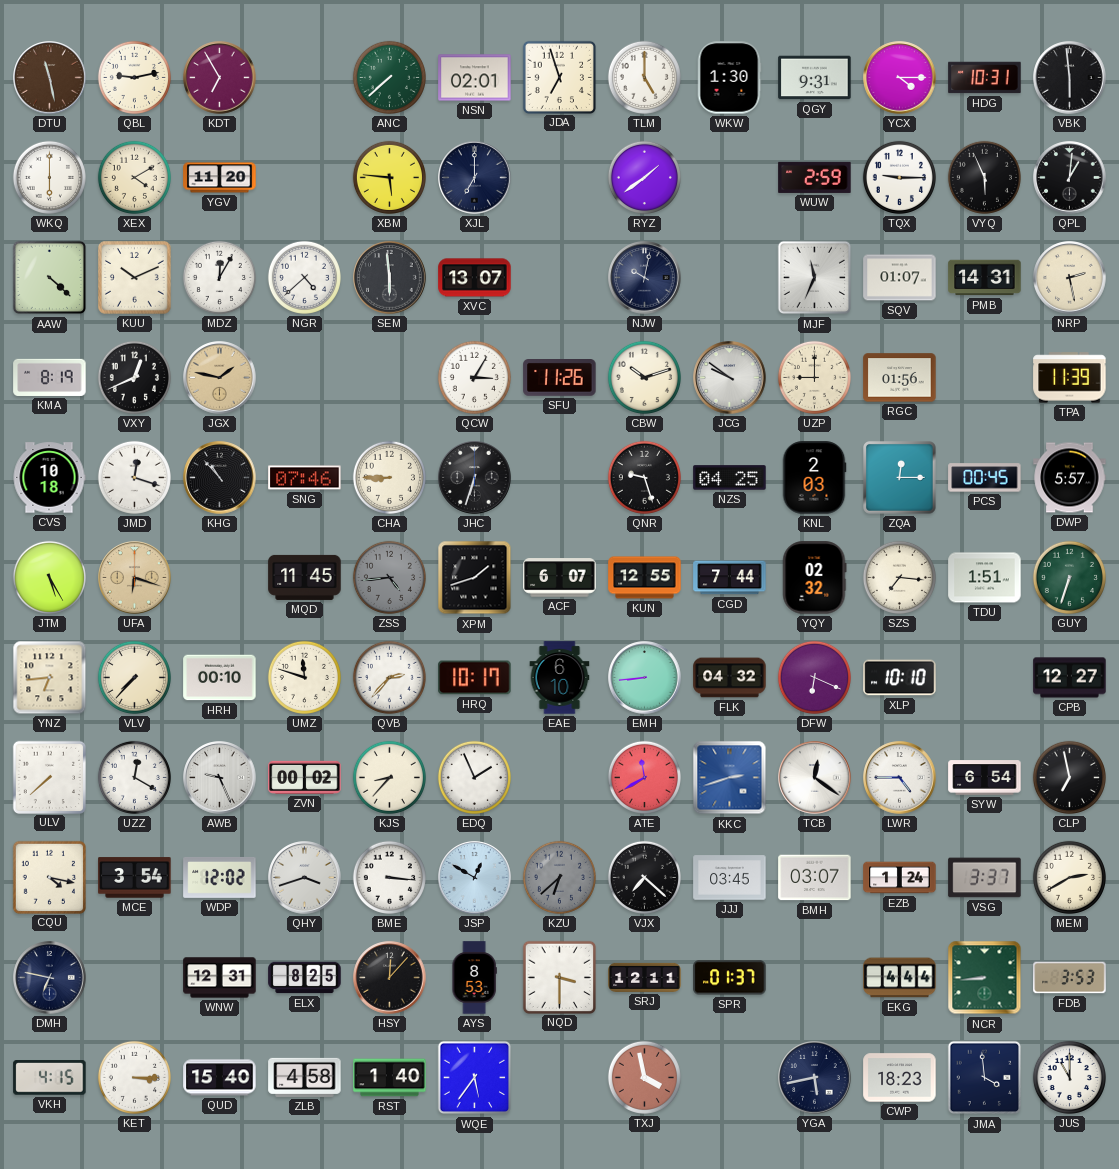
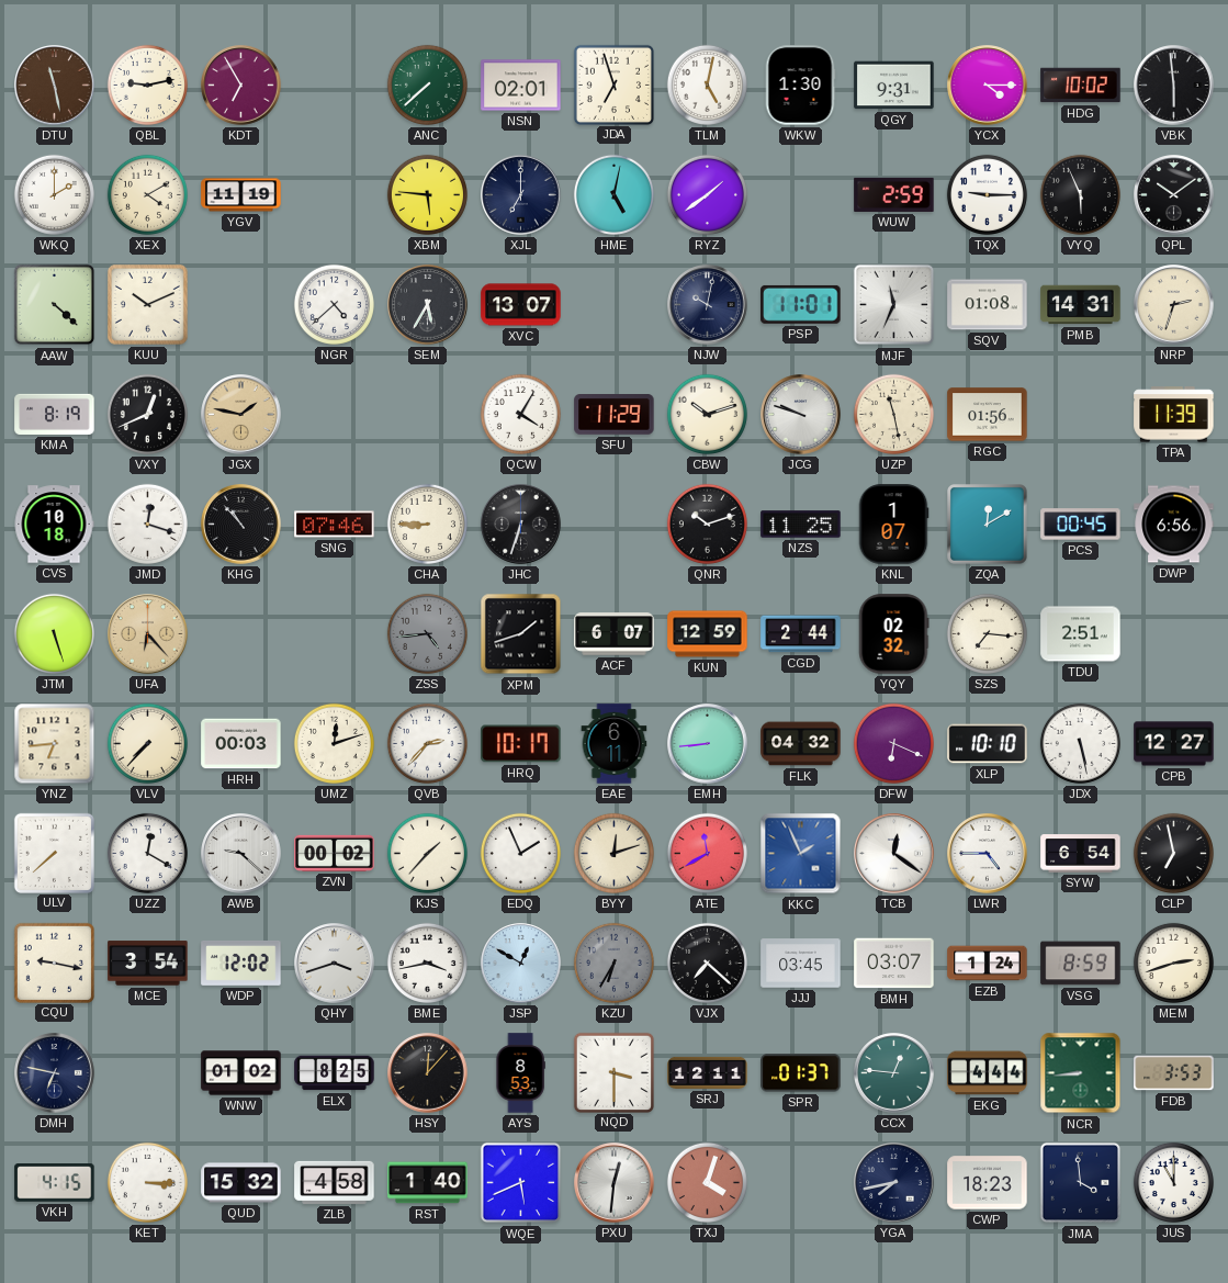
TLM: 5:00 -> 5:02 (707, 85)
HDG: 10:31 -> 10:02 (1081, 86)
WKQ: 6:00 -> 2:00 (54, 194)
YGV: 11:20 -> 11:19 (241, 195)
HME: none -> 5:02 (613, 194)
QPL: 1:01 -> 10:09 (1174, 195)
MDZ: 12:05 -> none (219, 277)
SEM: 5:59 -> 5:35 (428, 305)
PSP: none -> 11:01 (801, 304)
SQV: 01:07 -> 01:08 (988, 305)
NRP: 2:28 -> 2:33 (1174, 305)
QCW: 3:05 -> 4:05 (520, 414)
SFU: 11:26 -> 11:29 (615, 415)
JCG: 9:51 -> 9:48 (801, 415)
UZP: 9:00 -> 11:28 (893, 414)
QNR: 9:27 -> 10:12 (707, 524)
NZS: 04:25 -> 11:25 (801, 525)
KNL: 2:03 -> 1:07 (893, 525)
ZQA: 12:15 -> 12:10 (988, 525)
DWP: 5:57 -> 6:56 (1174, 525)
JTM: 5:25 -> 5:27 (54, 633)
UFA: 6:18 -> 6:23 (148, 634)
MQD: 11:45 -> none (305, 577)
KUN: 12:55 -> 12:59 (708, 634)
CGD: 7:44 -> 2:44 (801, 634)
TDU: 1:51 -> 2:51 (1081, 634)
GUY: 6:33 -> none (1069, 577)
HRH: 00:10 -> 00:03 (241, 744)
UMZ: 11:48 -> 12:12 (334, 743)
EAE: 6:10 -> 6:11 (615, 744)
JDX: none -> 5:28 (1080, 743)
AWB: 9:26 -> 9:22 (241, 854)
KJS: 8:37 -> 1:37 (427, 853)
BYY: none -> 12:12 (613, 853)
KKC: 2:42 -> 1:56 (801, 854)
CQU: 4:17 -> 9:17 (54, 963)
BME: 3:16 -> 3:43 (427, 963)
KZU: 6:38 -> 6:35 (613, 963)
VSG: 3:37 -> 8:59 (1081, 964)
MEM: 2:40 -> 2:42 (1173, 963)
WNW: 12:31 -> 01:02 (241, 1073)
CCX: none -> 12:46 (894, 1073)
QUD: 15:40 -> 15:32 (241, 1183)
WQE: 5:36 -> 5:41 (521, 1183)
PXU: none -> 12:31 (615, 1183)
TXJ: 3:58 -> 4:03 (707, 1182)
YGA: 5:43 -> 7:43 (894, 1183)
